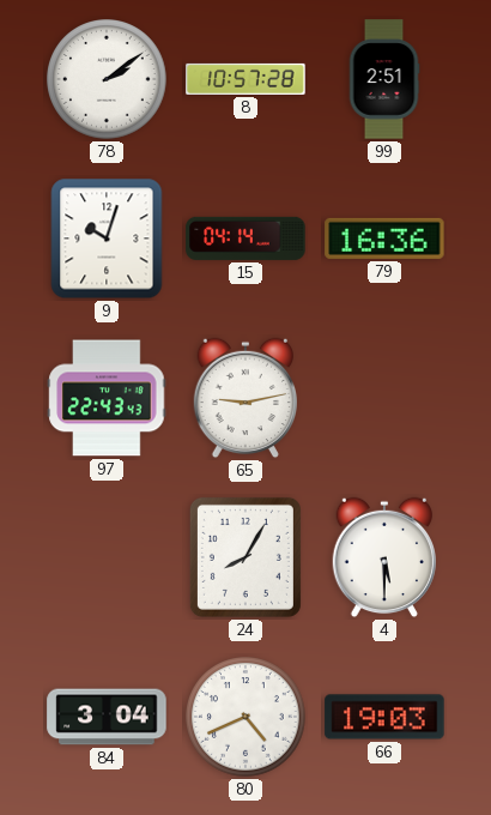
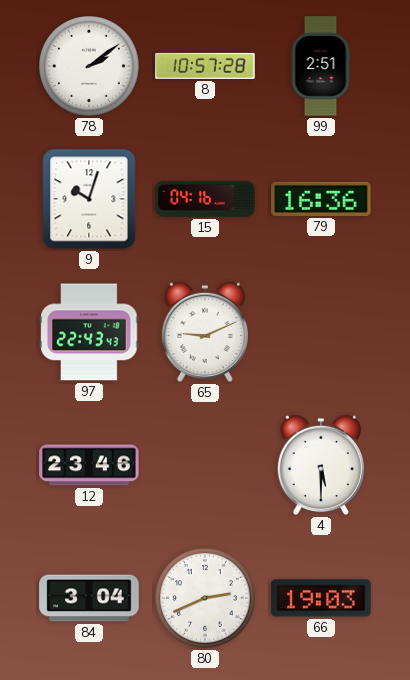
15: 04:14 -> 04:16 (205, 199)
65: 9:13 -> 9:11 (204, 332)
12: none -> 23:46 (89, 465)
24: 8:05 -> none (245, 557)
80: 4:41 -> 2:41 (206, 599)
